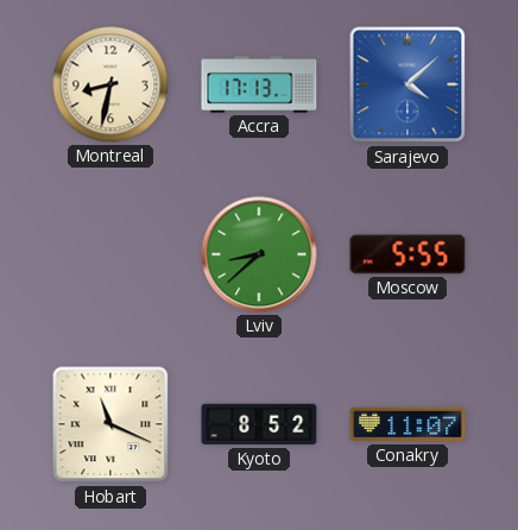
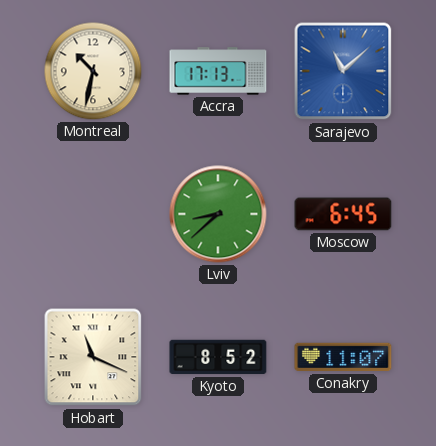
Montreal: 8:32 -> 10:32 (93, 71)
Sarajevo: 4:08 -> 11:08 (343, 71)
Moscow: 5:55 -> 6:45 (343, 214)
